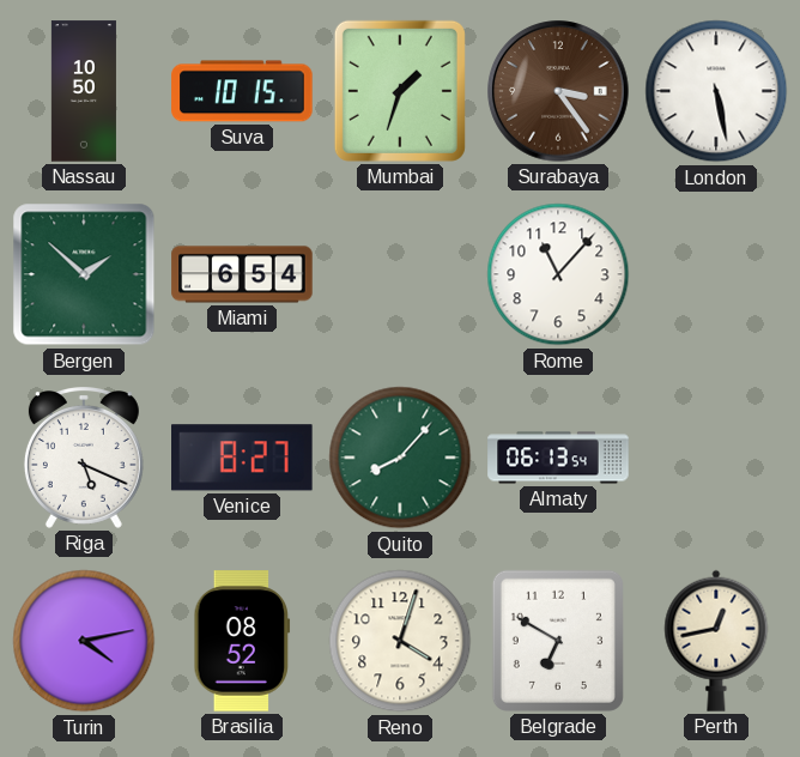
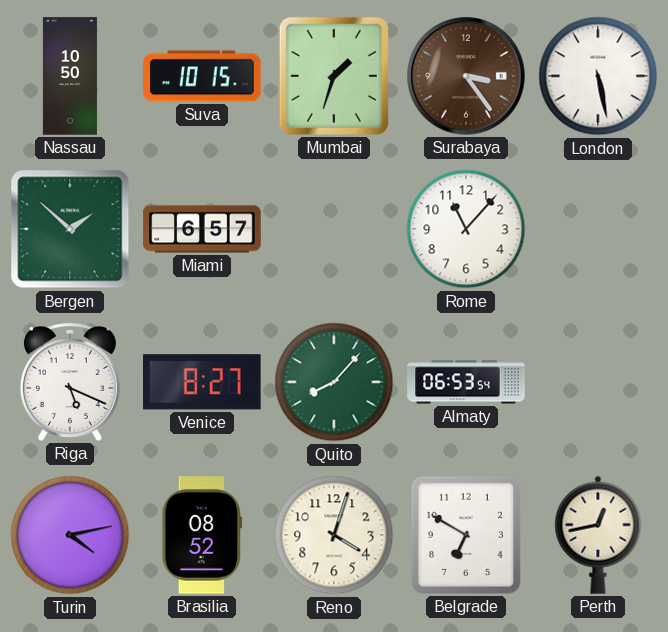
Miami: 6:54 -> 6:57 (202, 229)
Almaty: 06:13 -> 06:53 (466, 382)
